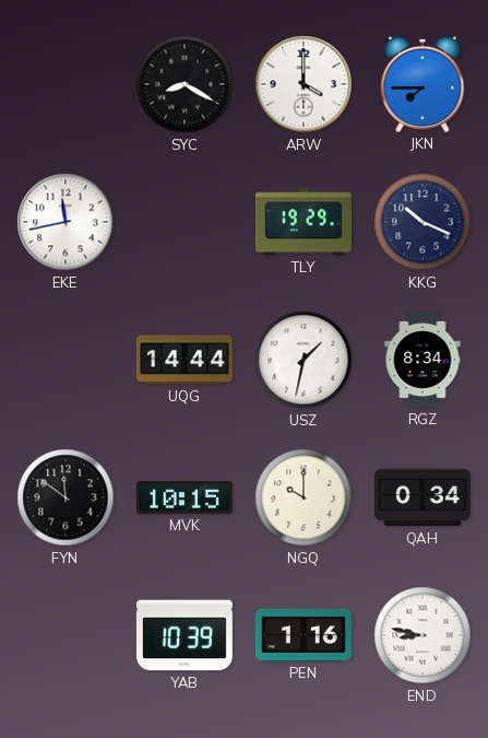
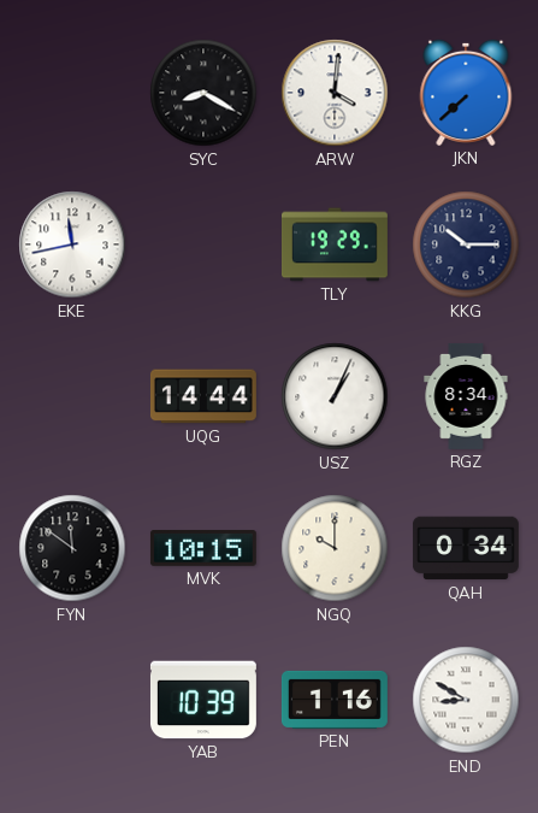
ARW: 4:00 -> 4:01 (335, 93)
JKN: 7:45 -> 7:38 (466, 93)
KKG: 10:19 -> 10:15 (466, 245)
USZ: 1:32 -> 1:04 (335, 396)
END: 8:47 -> 8:50 (466, 700)
